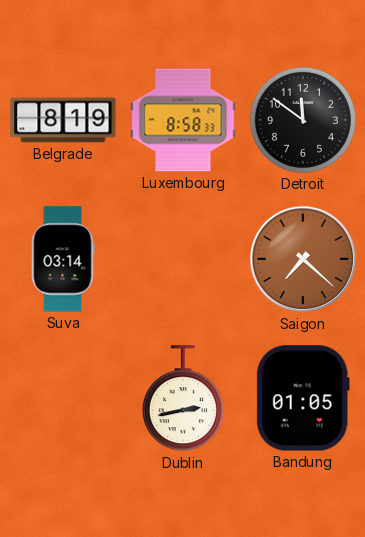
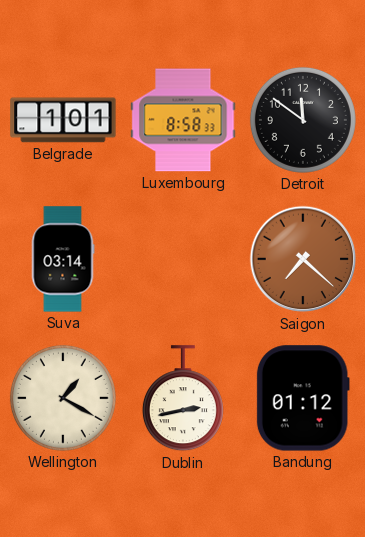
Belgrade: 8:19 -> 1:01 (63, 120)
Wellington: none -> 1:20 (63, 398)
Bandung: 01:05 -> 01:12 (303, 398)
